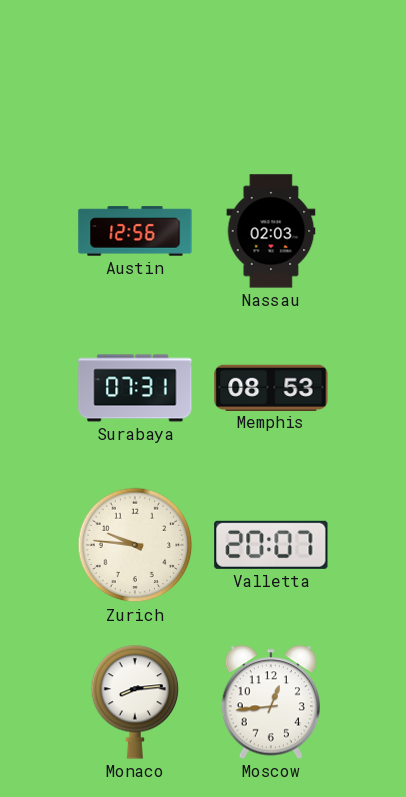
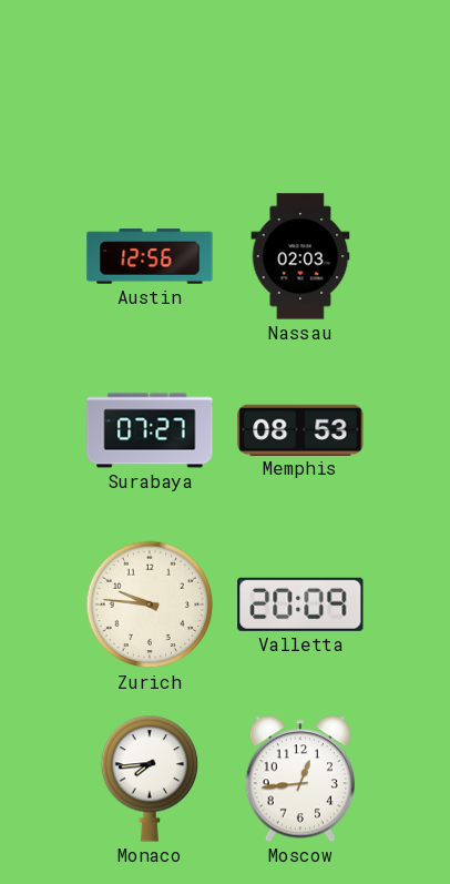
Surabaya: 07:31 -> 07:27 (150, 430)
Valletta: 20:07 -> 20:09 (300, 604)
Monaco: 8:14 -> 7:44 (150, 779)
